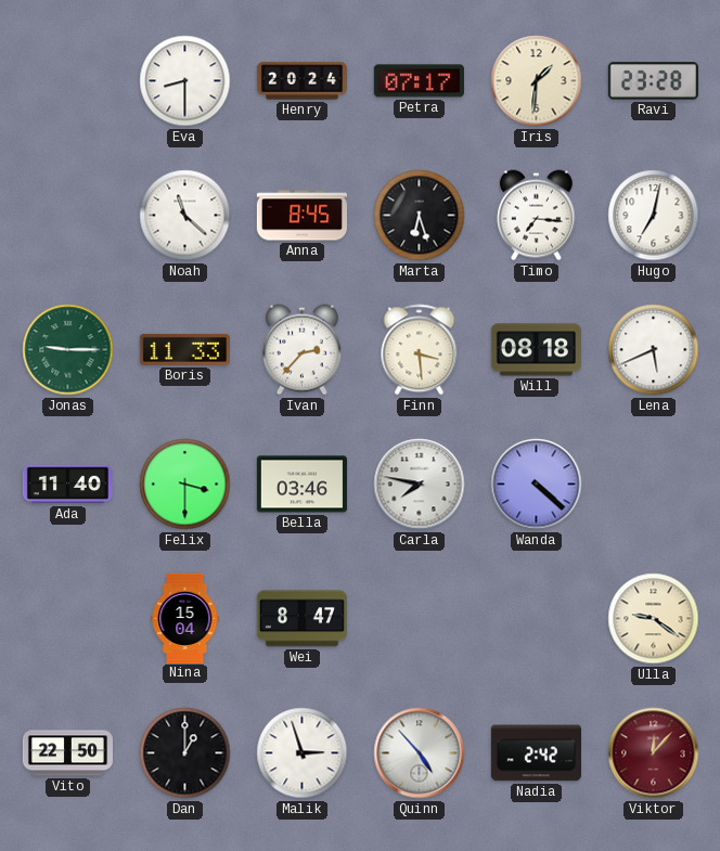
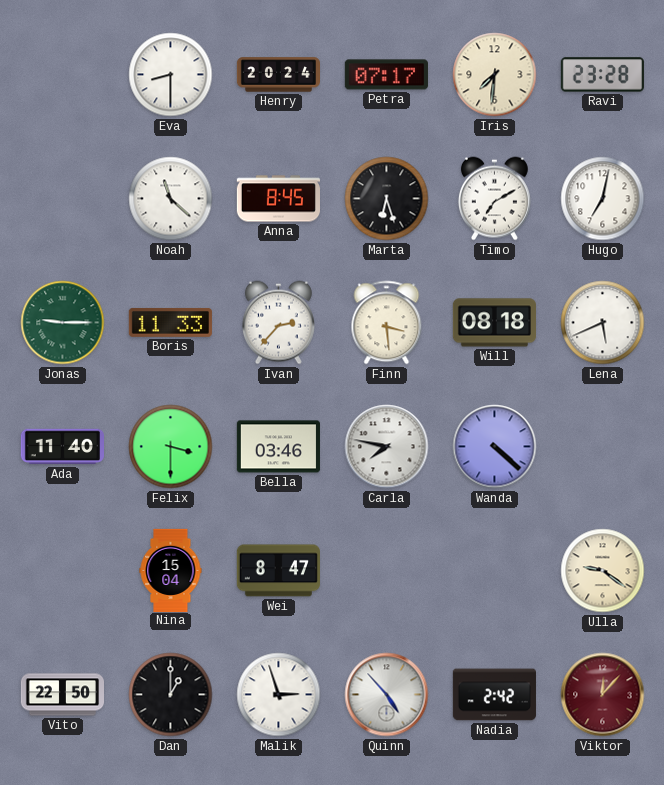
Iris: 1:31 -> 7:31 (495, 75)
Timo: 7:16 -> 7:10 (494, 199)
